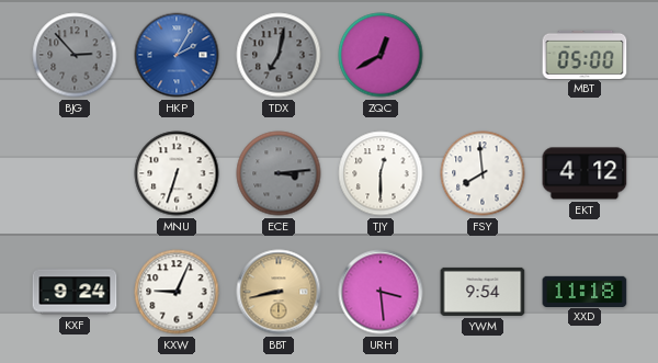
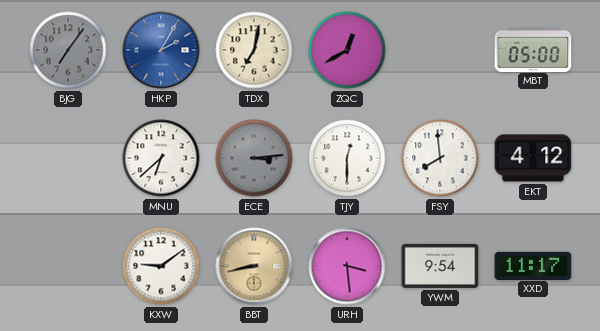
BJG: 2:53 -> 7:06 (68, 50)
TDX dial: grey -> cream (254, 50)
MNU: 6:33 -> 6:38 (161, 158)
KXF: 9:24 -> none (75, 292)
KXW: 9:04 -> 9:09 (161, 266)
XXD: 11:18 -> 11:17 (533, 265)
